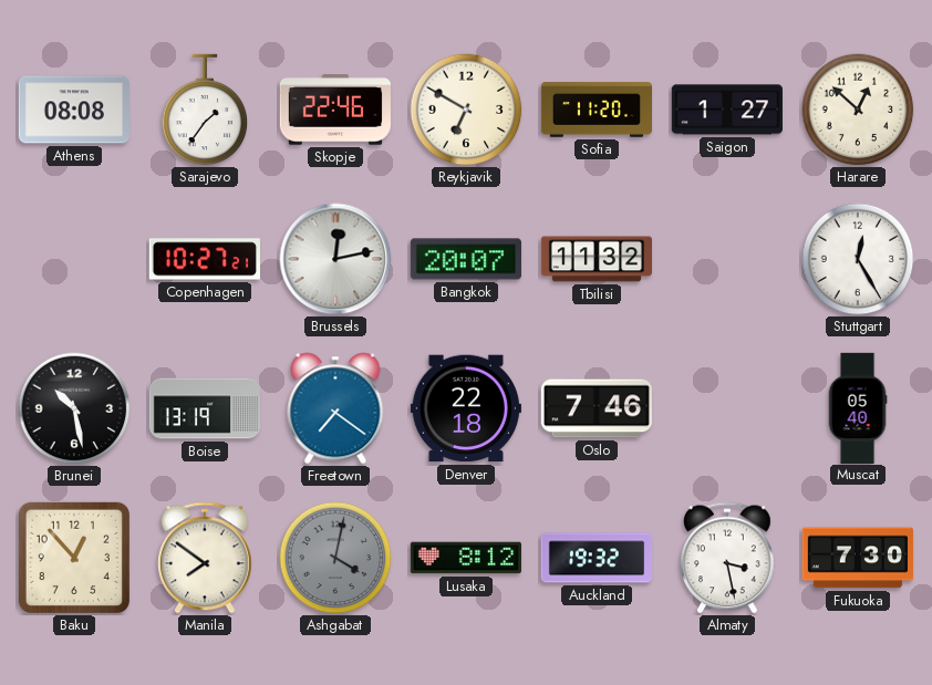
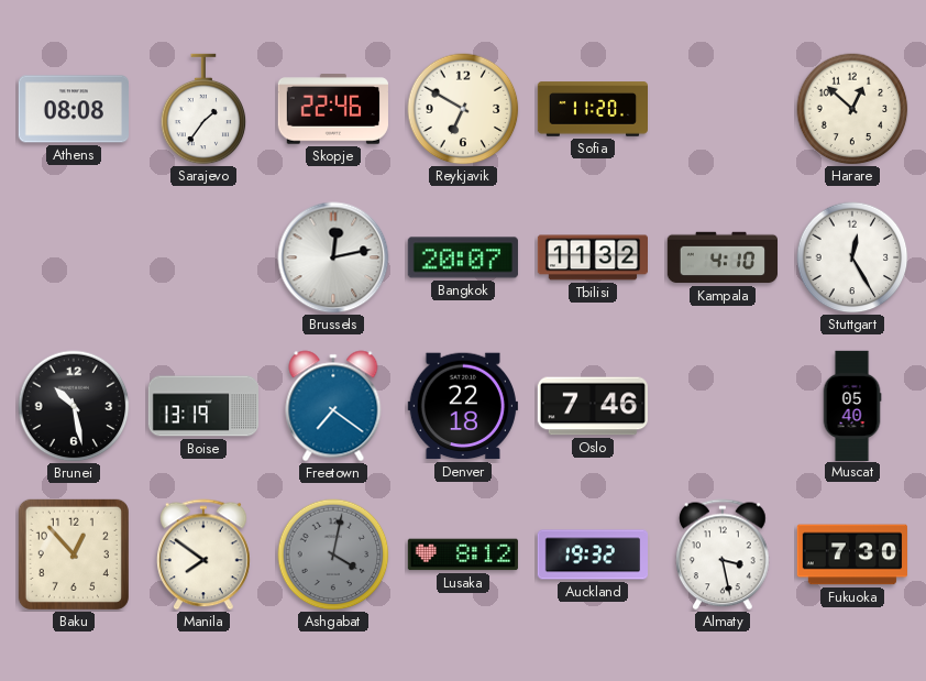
Saigon: 1:27 -> none (727, 110)
Copenhagen: 10:27 -> none (205, 259)
Kampala: none -> 4:10 (721, 257)
